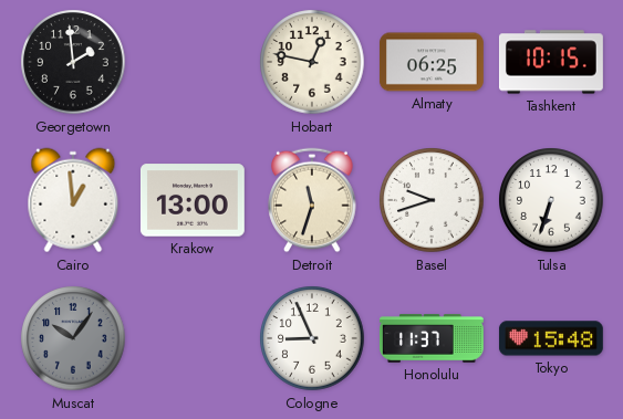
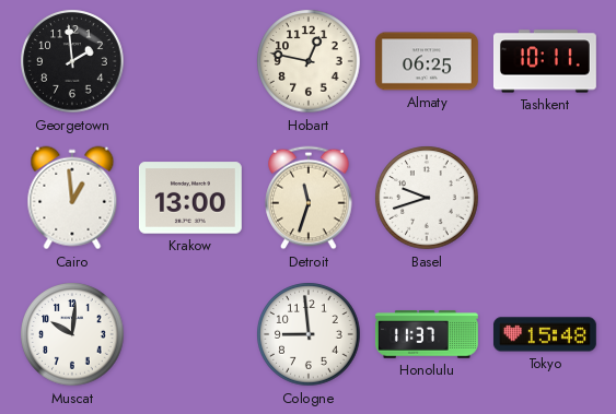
Tashkent: 10:15 -> 10:11 (545, 61)
Tulsa: 6:33 -> none (551, 200)
Muscat: 10:06 -> 10:01 (72, 334)
Muscat dial: grey -> white (72, 334)
Cologne: 8:56 -> 8:59 (309, 334)
